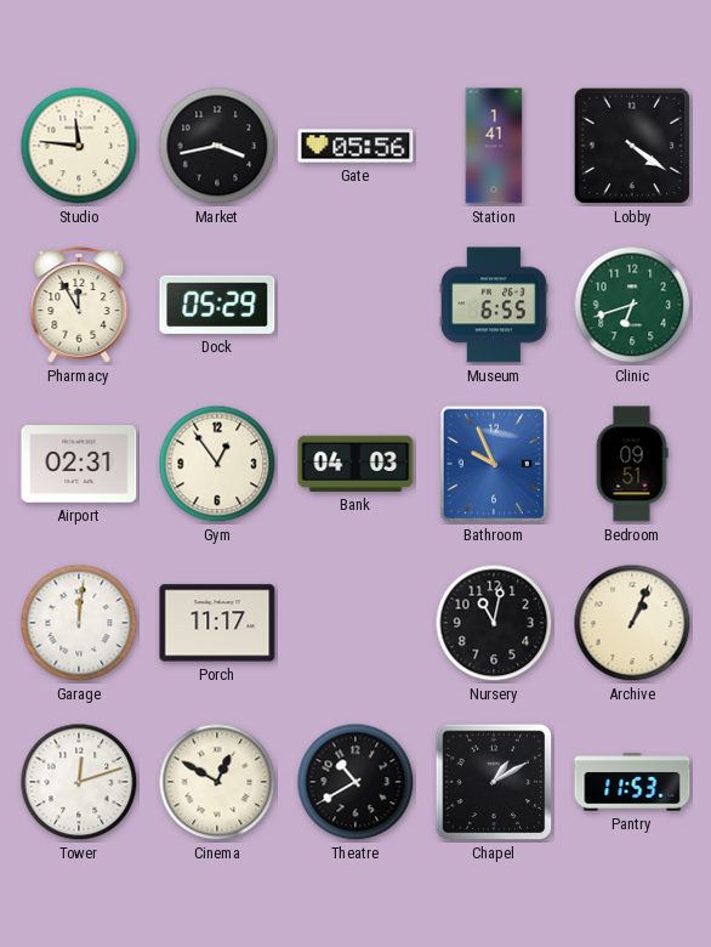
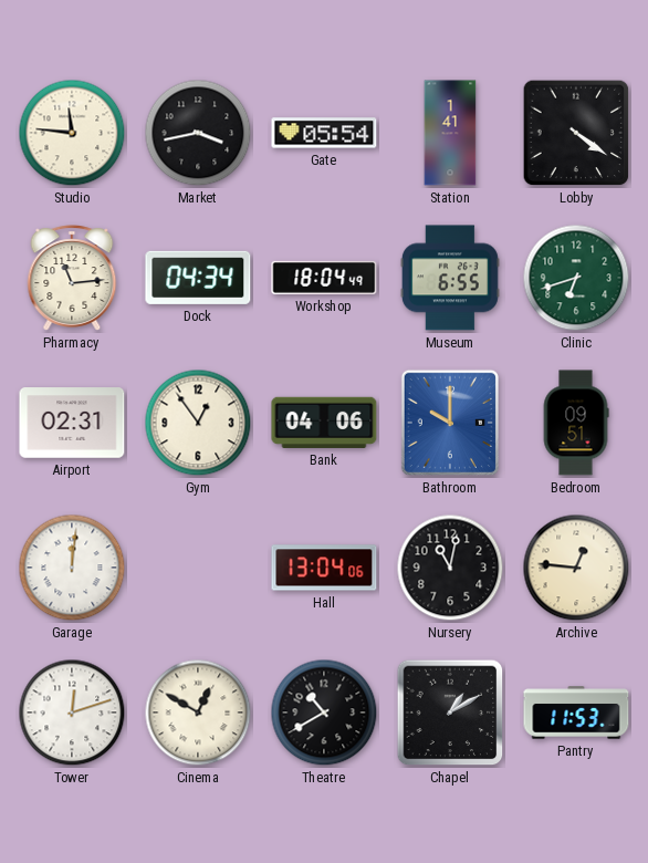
Gate: 05:56 -> 05:54 (324, 133)
Pharmacy: 11:55 -> 11:14 (72, 278)
Dock: 05:29 -> 04:34 (198, 278)
Workshop: none -> 18:04 (324, 278)
Bank: 04:03 -> 04:06 (324, 423)
Bathroom: 9:56 -> 10:00 (450, 423)
Porch: 11:17 -> none (217, 623)
Hall: none -> 13:04 (324, 568)
Archive: 1:04 -> 12:46 (576, 568)
